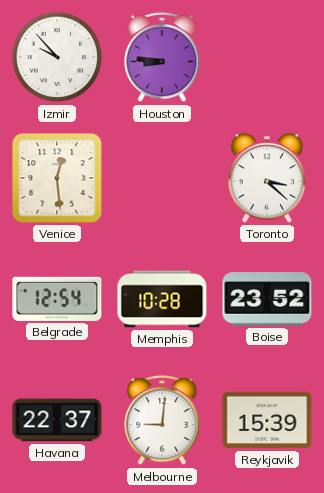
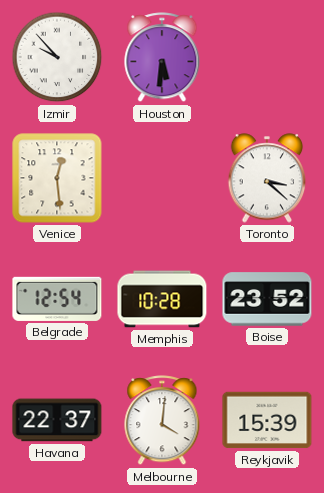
Houston: 8:46 -> 5:31 (162, 58)
Melbourne: 9:01 -> 4:01 (162, 421)
